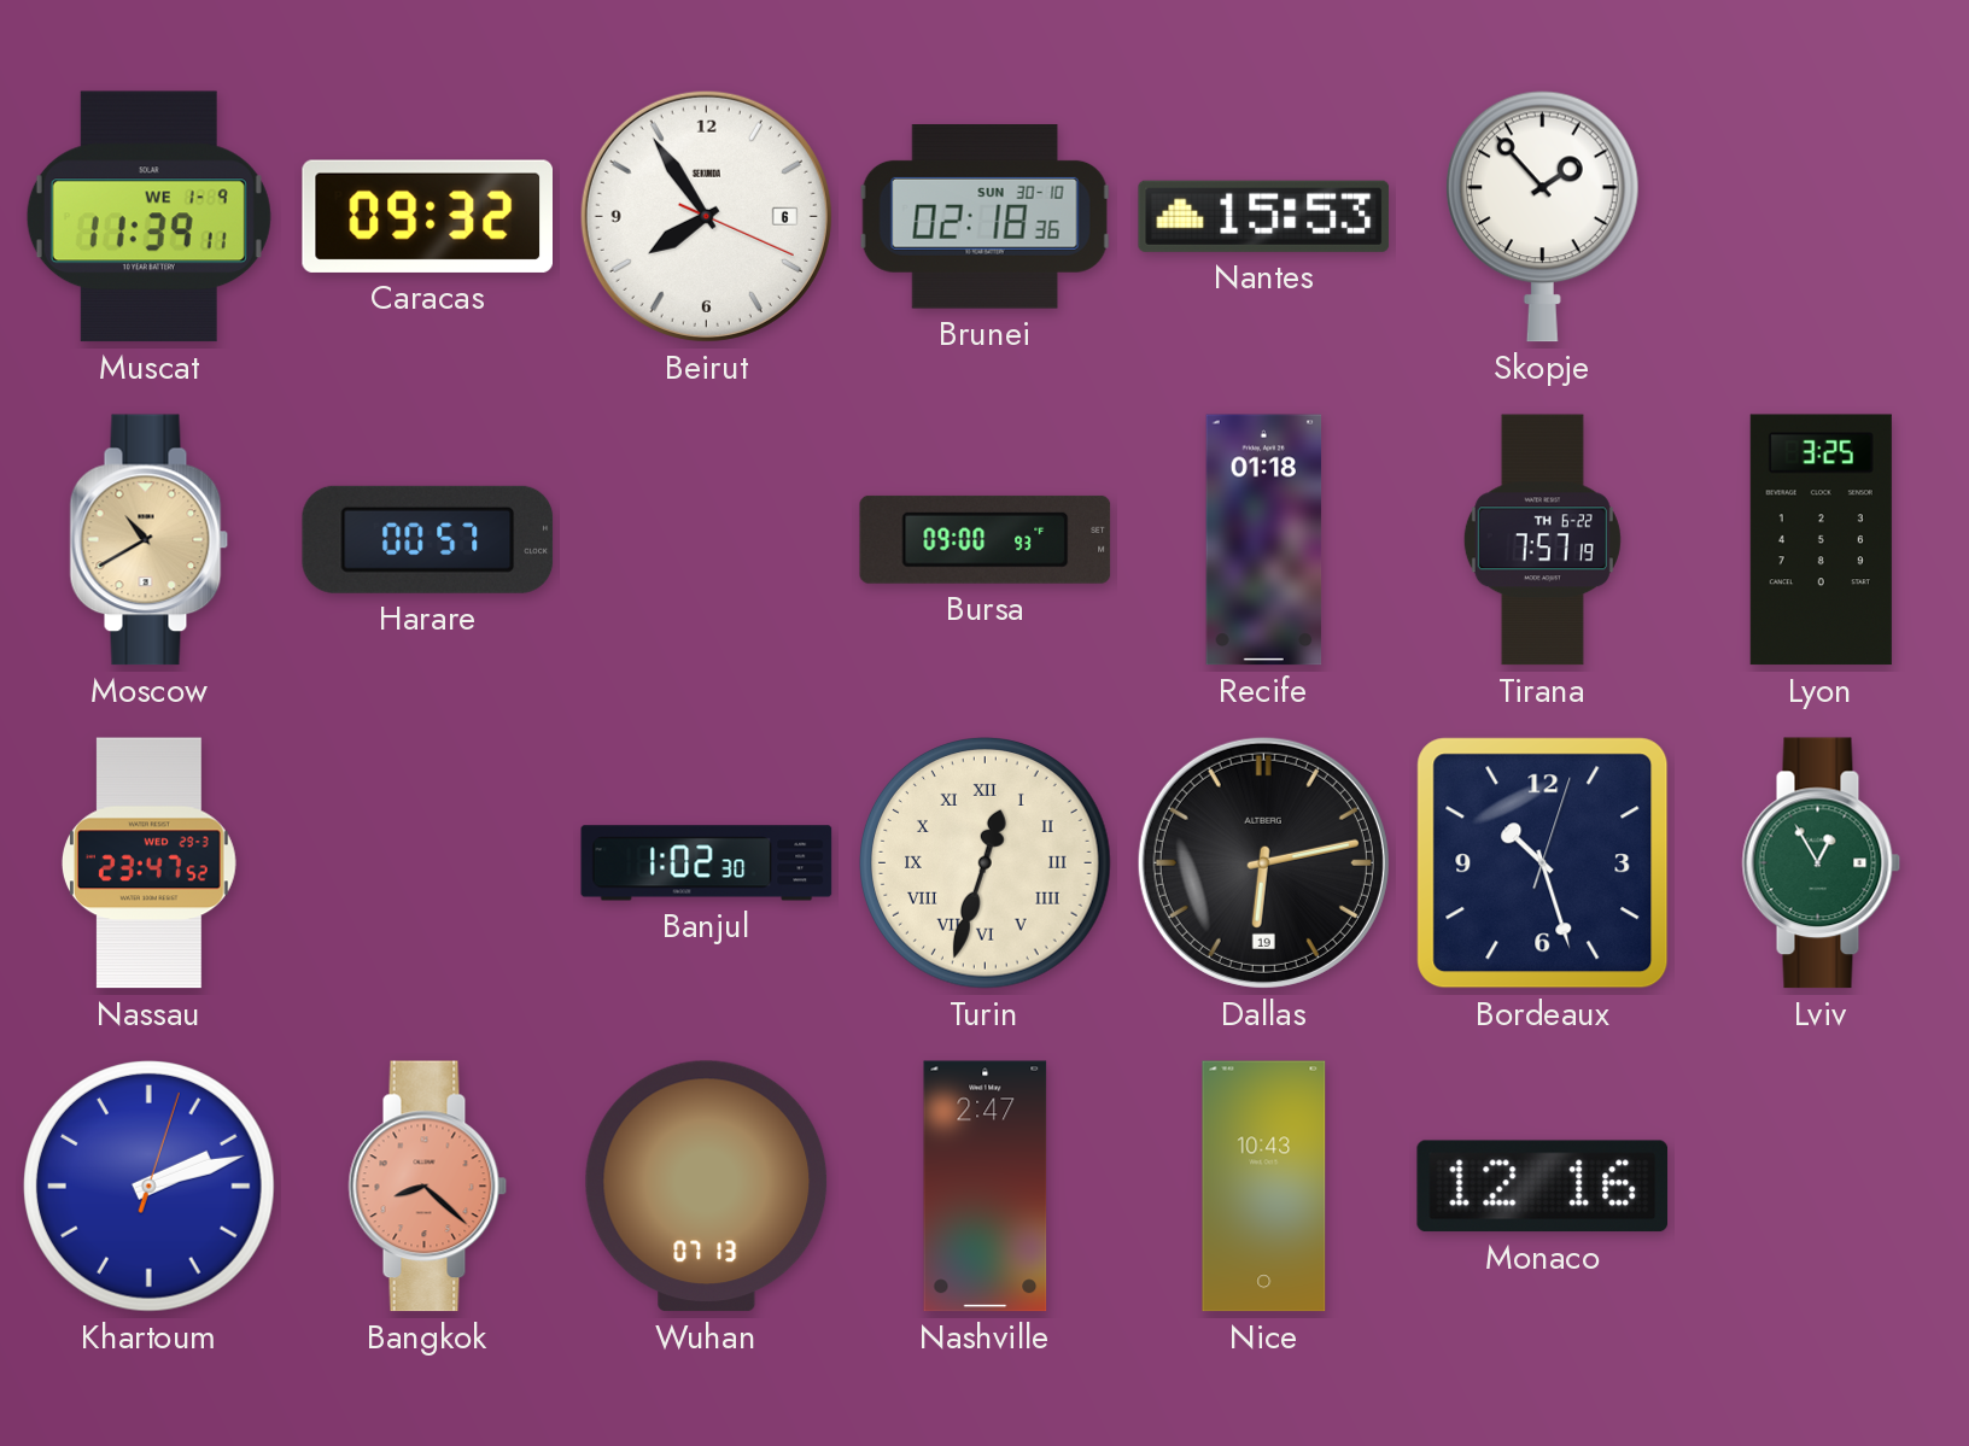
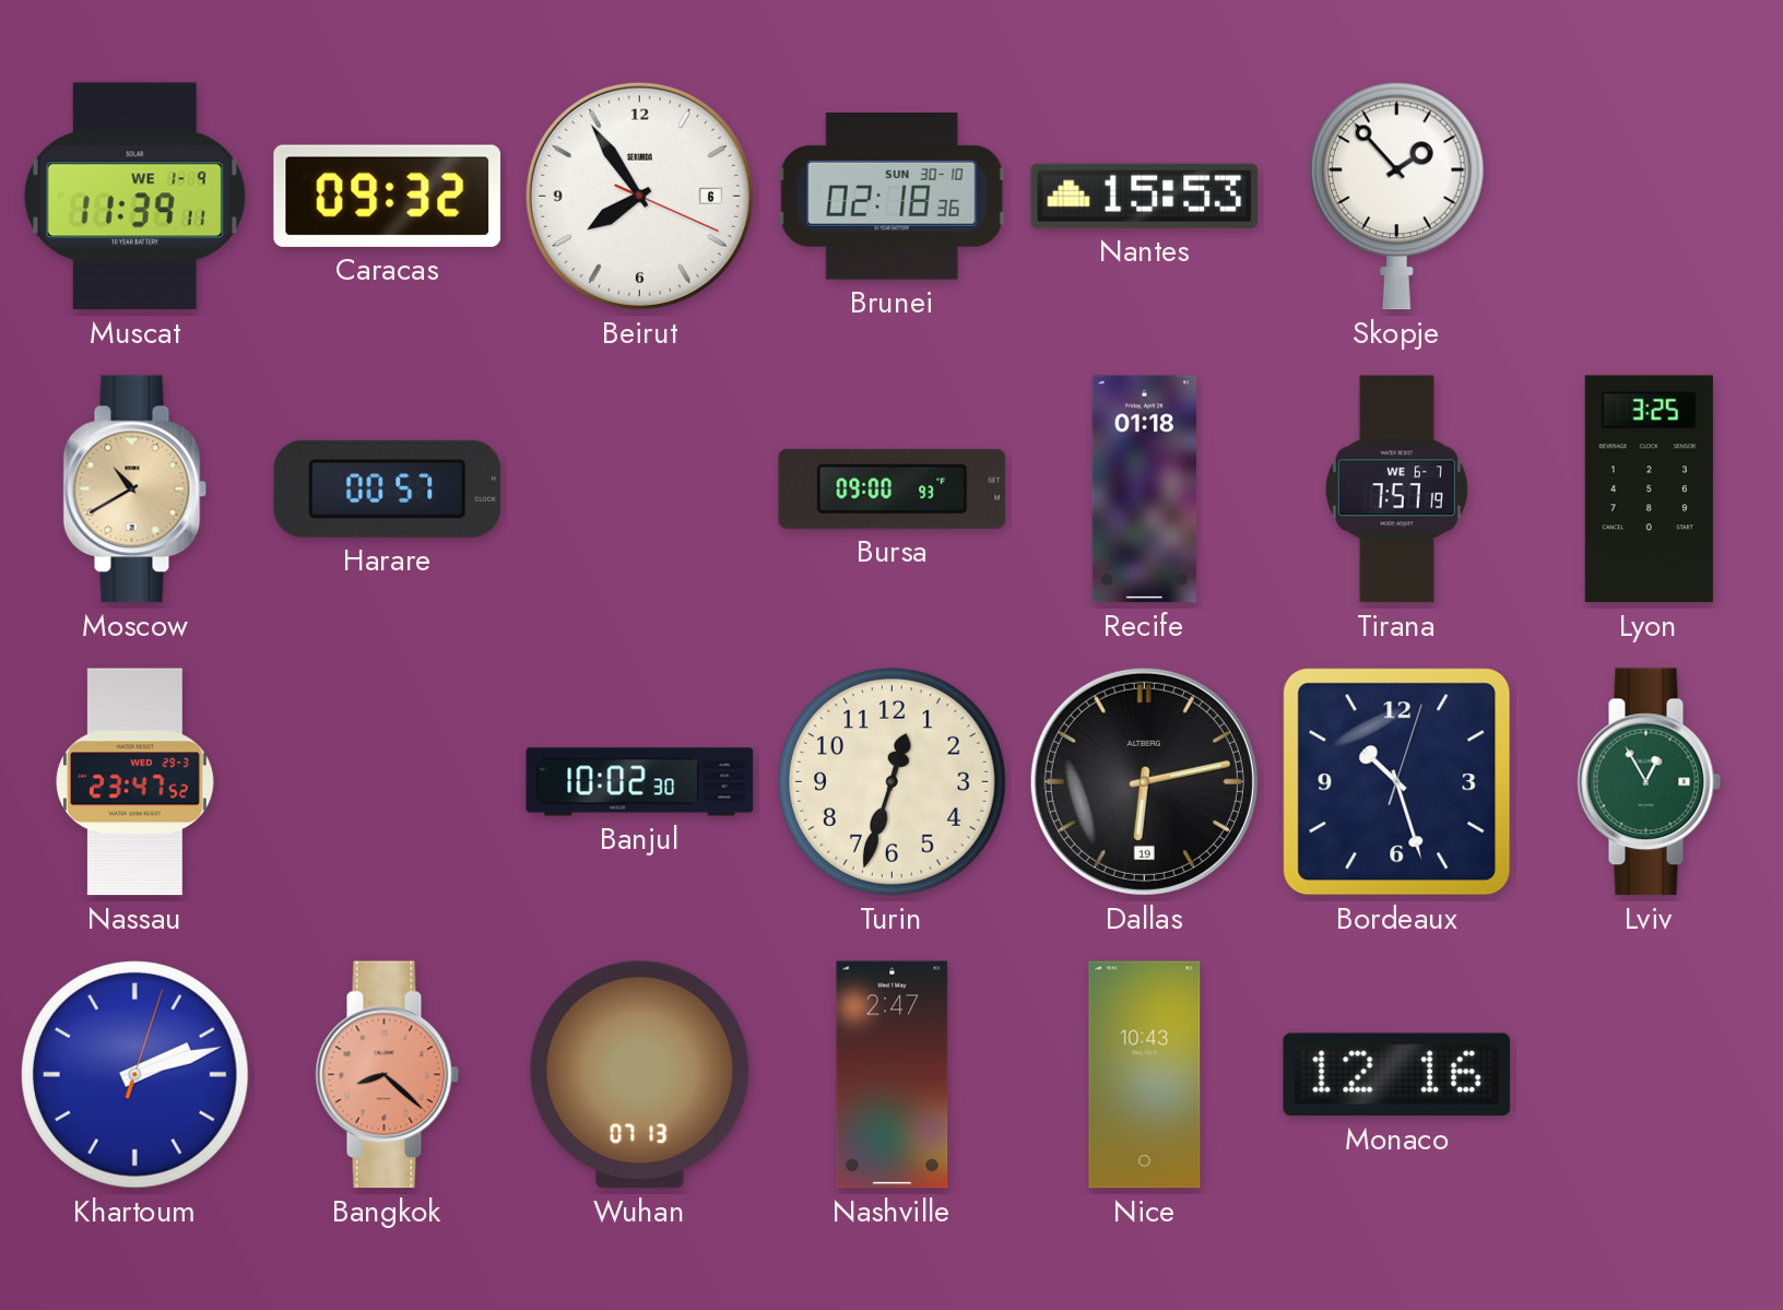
Tirana date: TH 6-22 -> WE 6-7 (1396, 489)
Banjul: 1:02 -> 10:02 (640, 782)
Turin numerals: Roman -> Arabic (893, 782)
